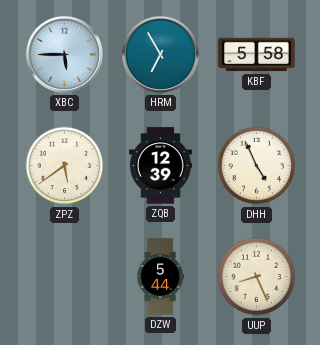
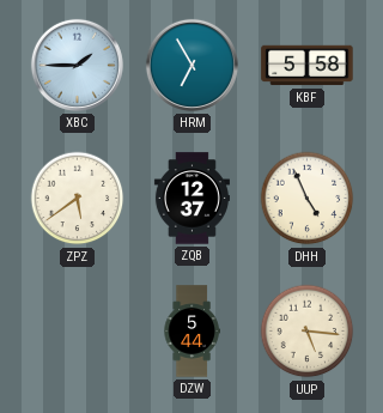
XBC: 5:45 -> 1:45 (77, 65)
ZQB: 12:39 -> 12:37 (191, 199)
UUP: 8:26 -> 5:16 (308, 332)
